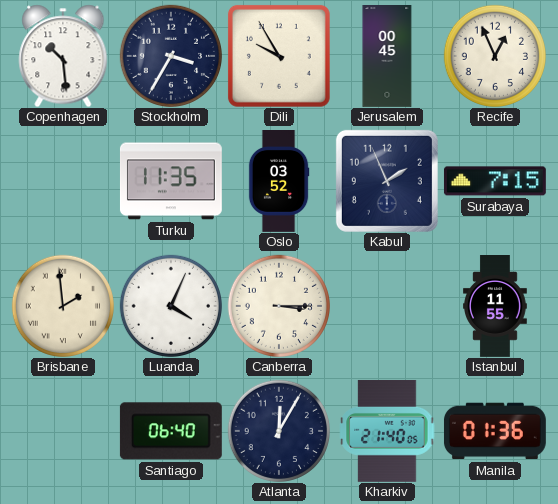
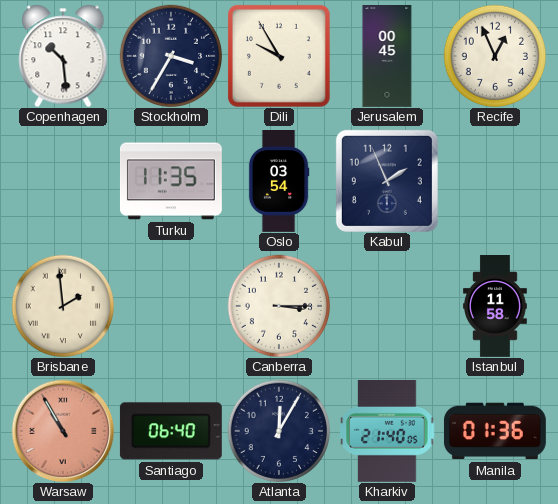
Oslo: 03:52 -> 03:54 (279, 182)
Surabaya: 7:15 -> none (495, 181)
Luanda: 4:04 -> none (171, 306)
Istanbul: 11:55 -> 11:58 (496, 307)
Warsaw: none -> 10:55 (63, 431)
